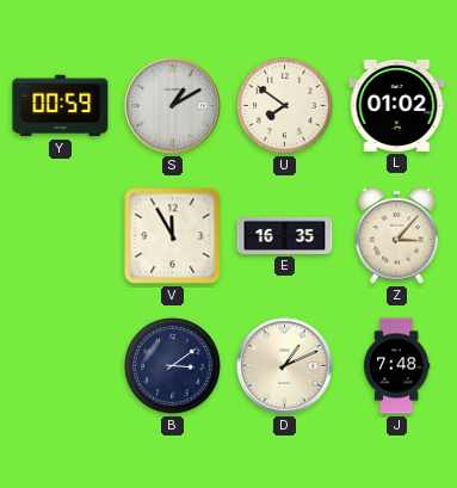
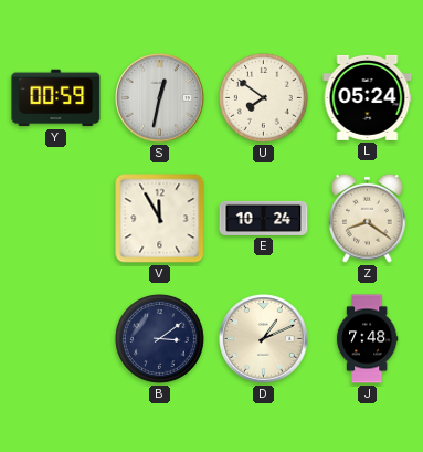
S: 1:10 -> 12:32 (160, 98)
L: 01:02 -> 05:24 (368, 97)
E: 16:35 -> 10:24 (264, 218)
Z: 3:07 -> 8:21 (368, 218)
